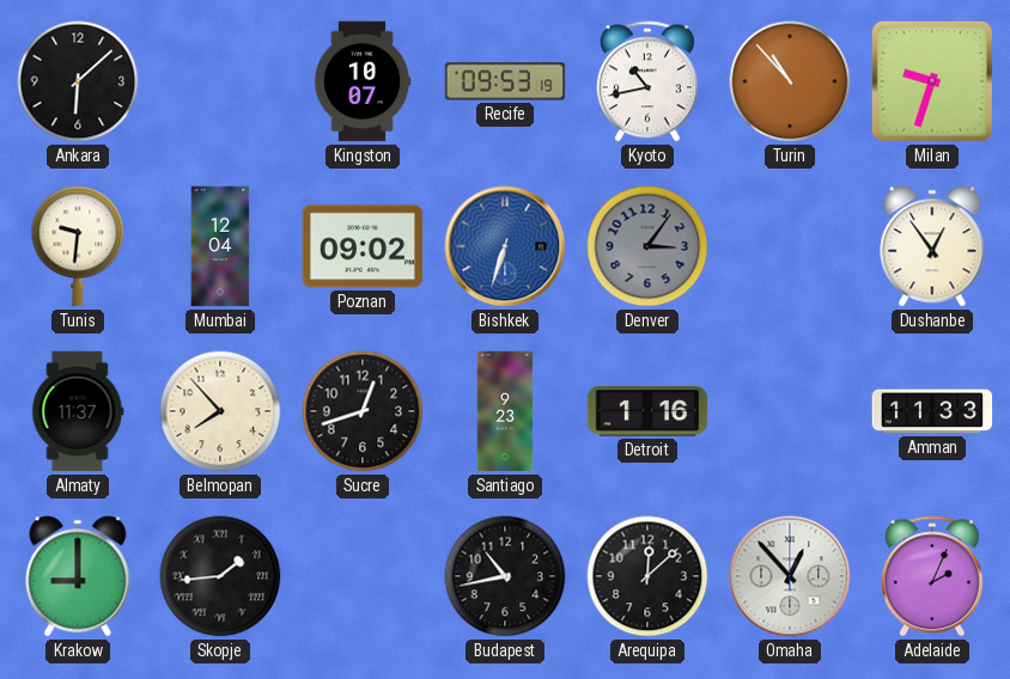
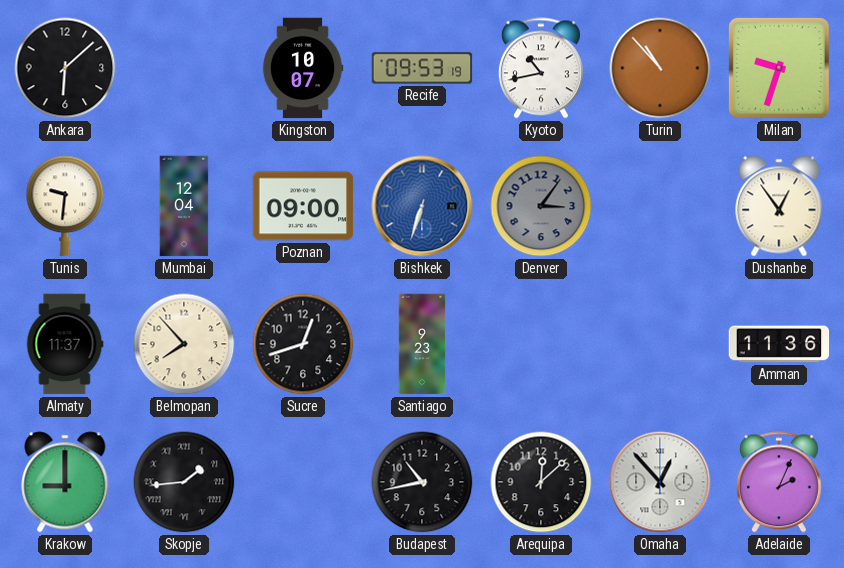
Poznan: 09:02 -> 09:00 (303, 206)
Detroit: 1:16 -> none (647, 412)
Amman: 11:33 -> 11:36 (779, 344)
